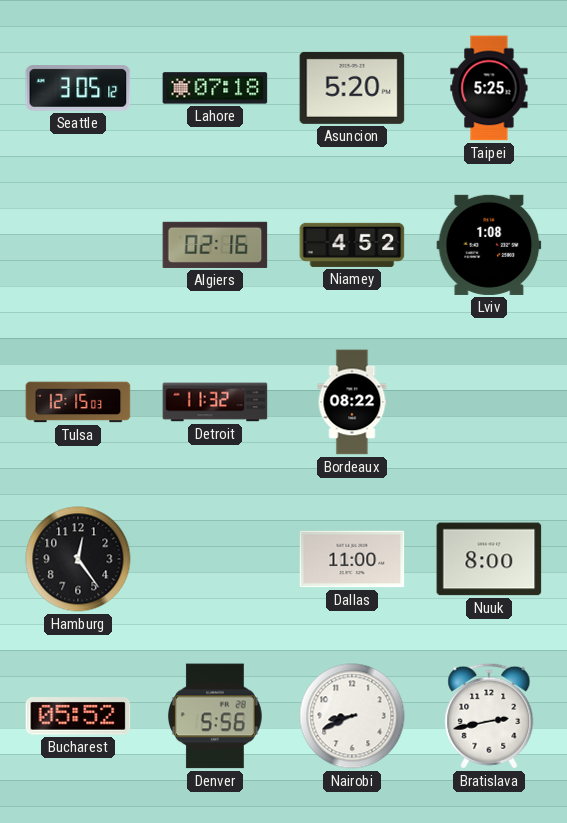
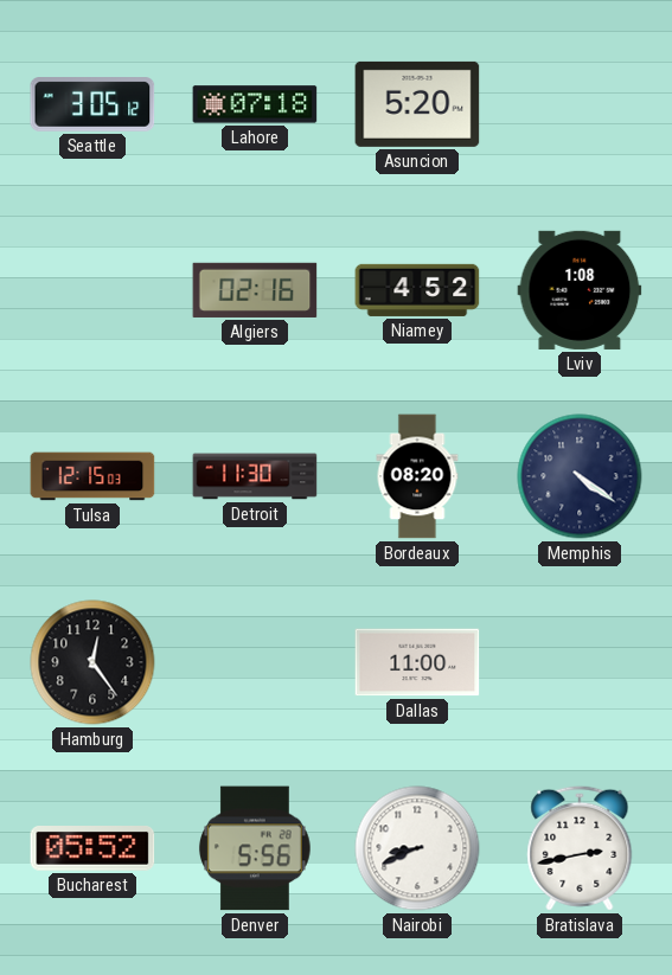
Taipei: 5:25 -> none (489, 88)
Detroit: 11:32 -> 11:30 (255, 476)
Bordeaux: 08:22 -> 08:20 (417, 476)
Memphis: none -> 4:21 (580, 476)
Nuuk: 8:00 -> none (489, 559)
